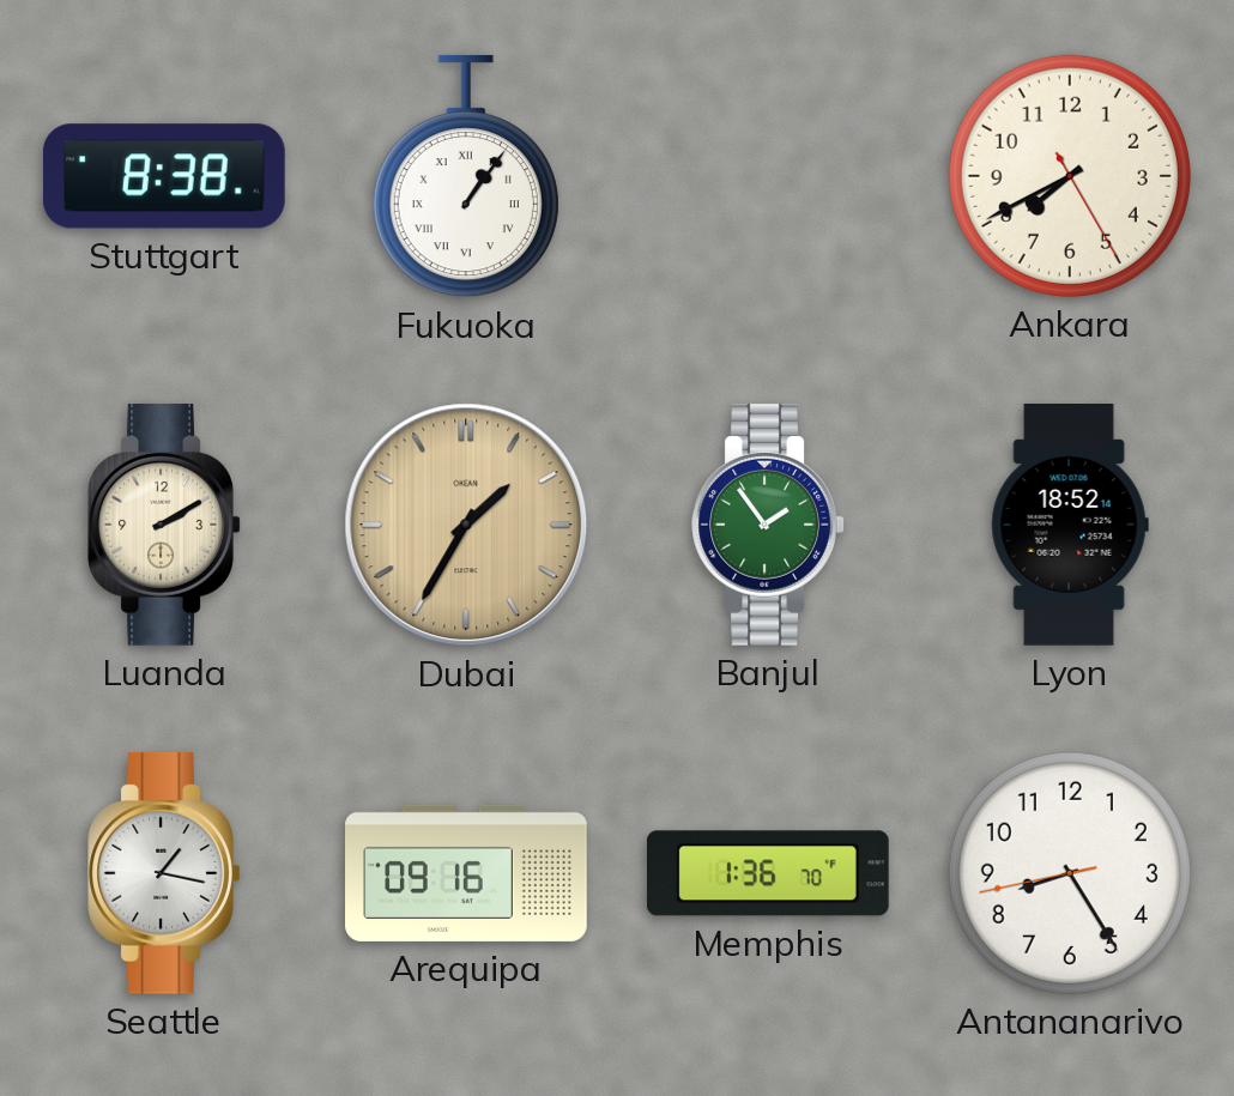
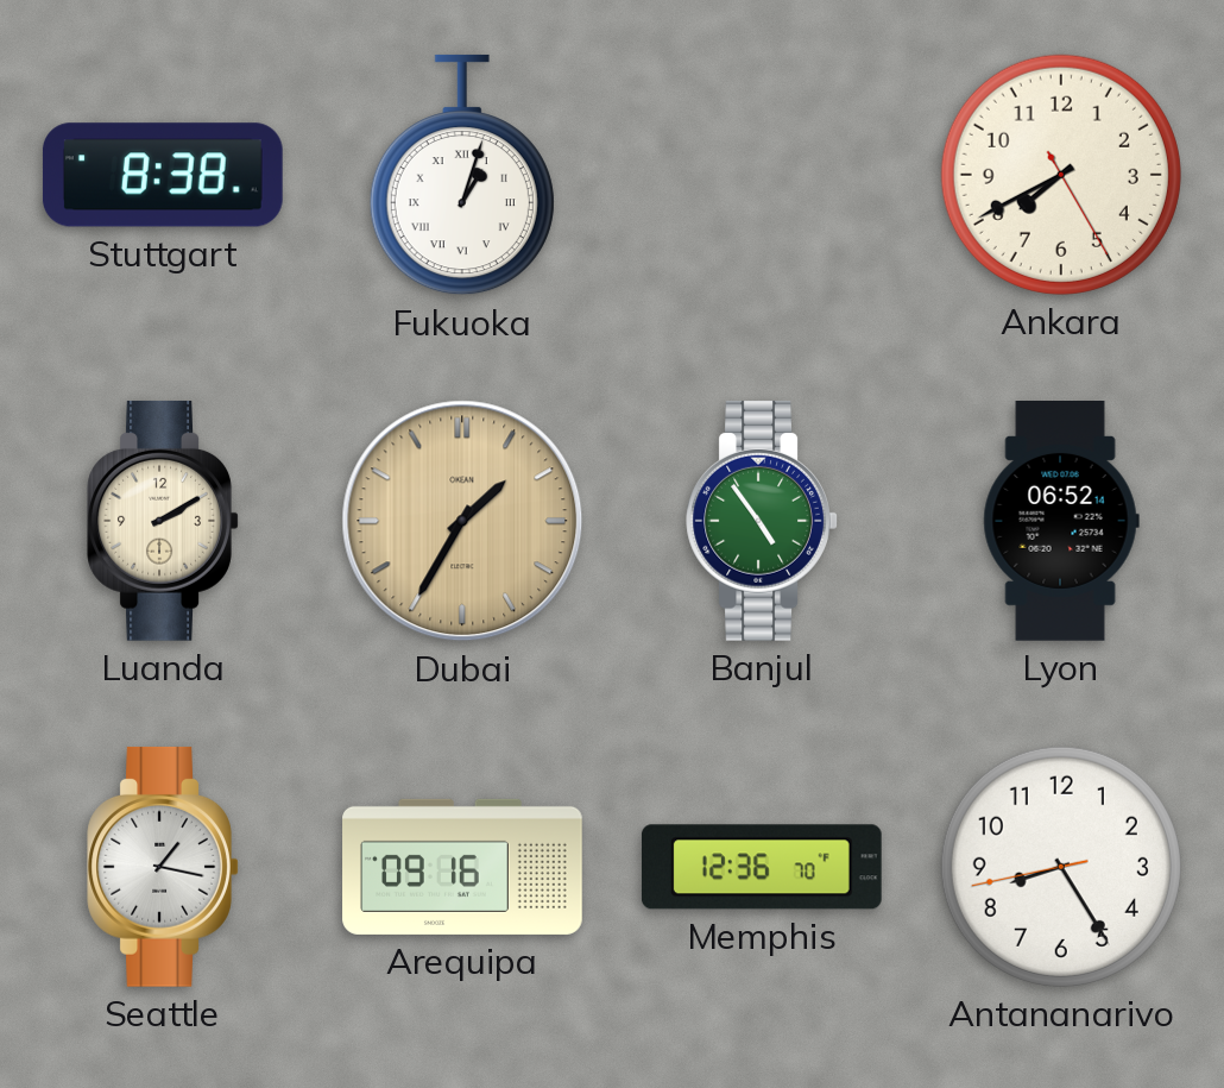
Fukuoka: 1:06 -> 1:03 (462, 175)
Banjul: 1:54 -> 4:54 (762, 521)
Lyon: 18:52 -> 06:52 (1061, 522)
Memphis: 1:36 -> 12:36 (762, 867)
